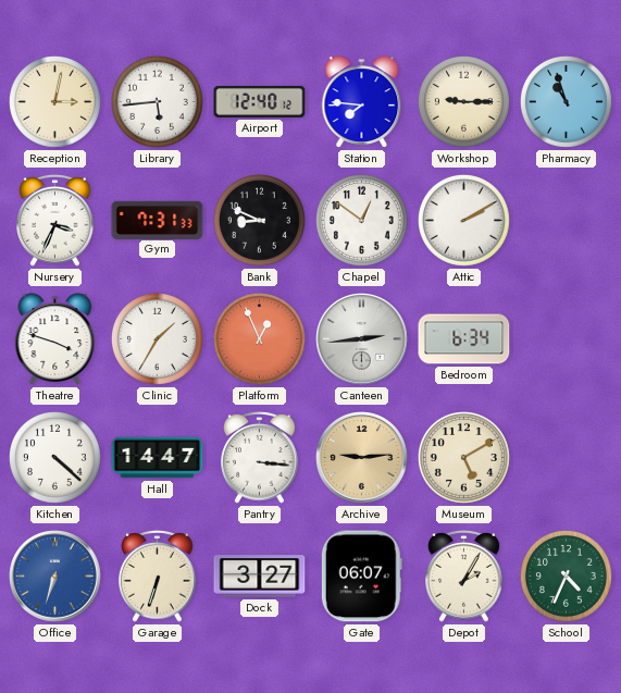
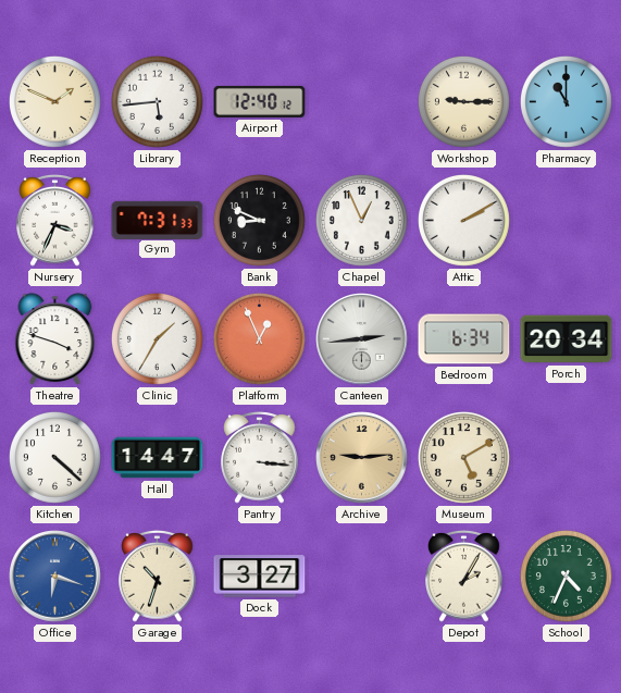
Reception: 3:02 -> 1:49 (54, 101)
Station: 7:46 -> none (362, 102)
Pharmacy: 10:57 -> 11:00 (566, 101)
Chapel: 12:51 -> 12:56 (361, 220)
Porch: none -> 20:34 (567, 339)
Office: 6:33 -> 6:18 (55, 577)
Garage: 6:33 -> 10:33 (158, 576)
Gate: 06:07 -> none (361, 577)
